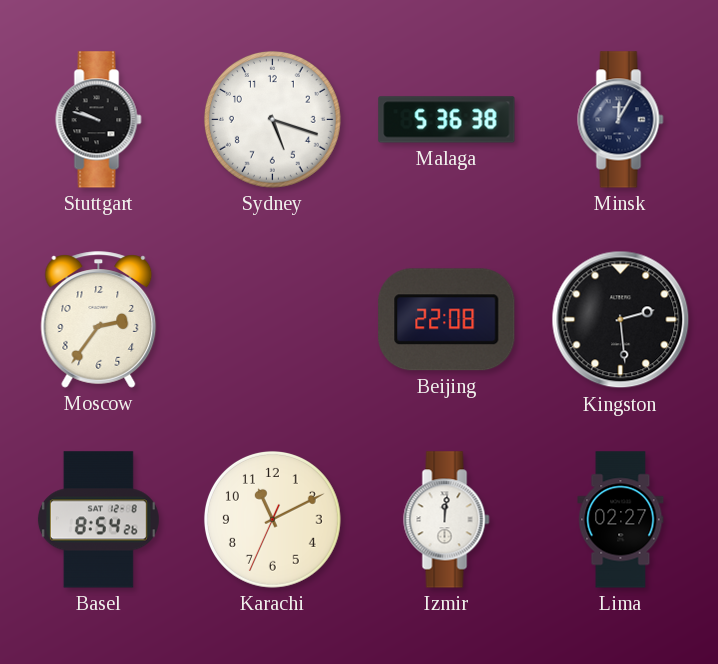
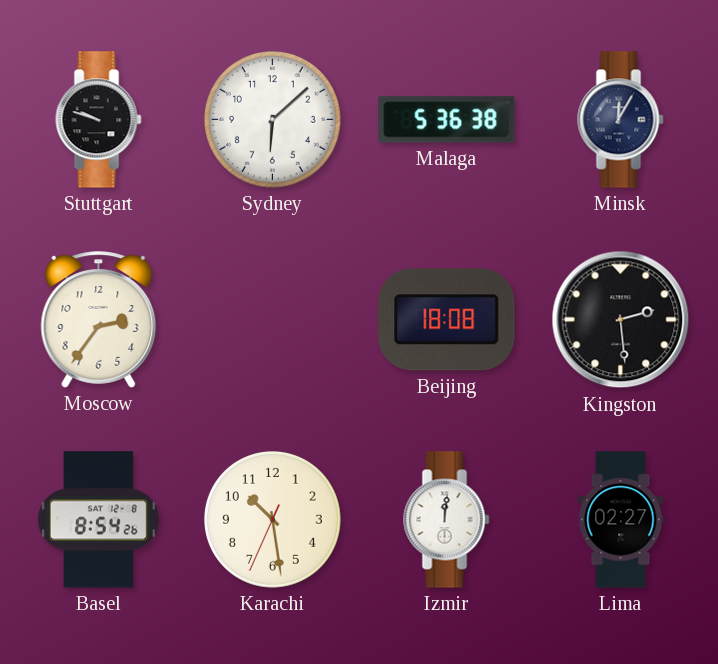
Sydney: 5:18 -> 6:08 (272, 119)
Beijing: 22:08 -> 18:08 (447, 320)
Karachi: 11:10 -> 10:28 (272, 519)
